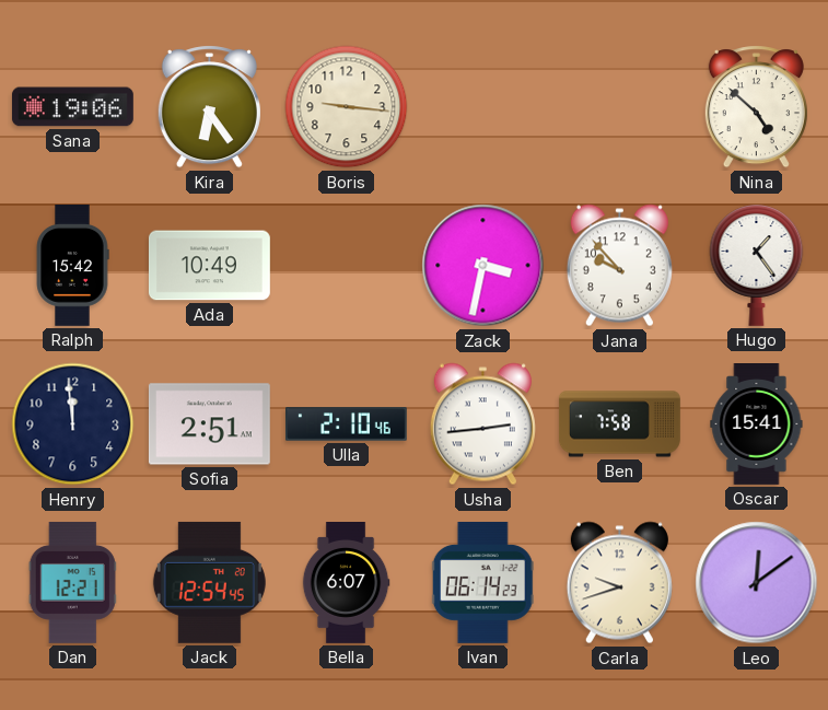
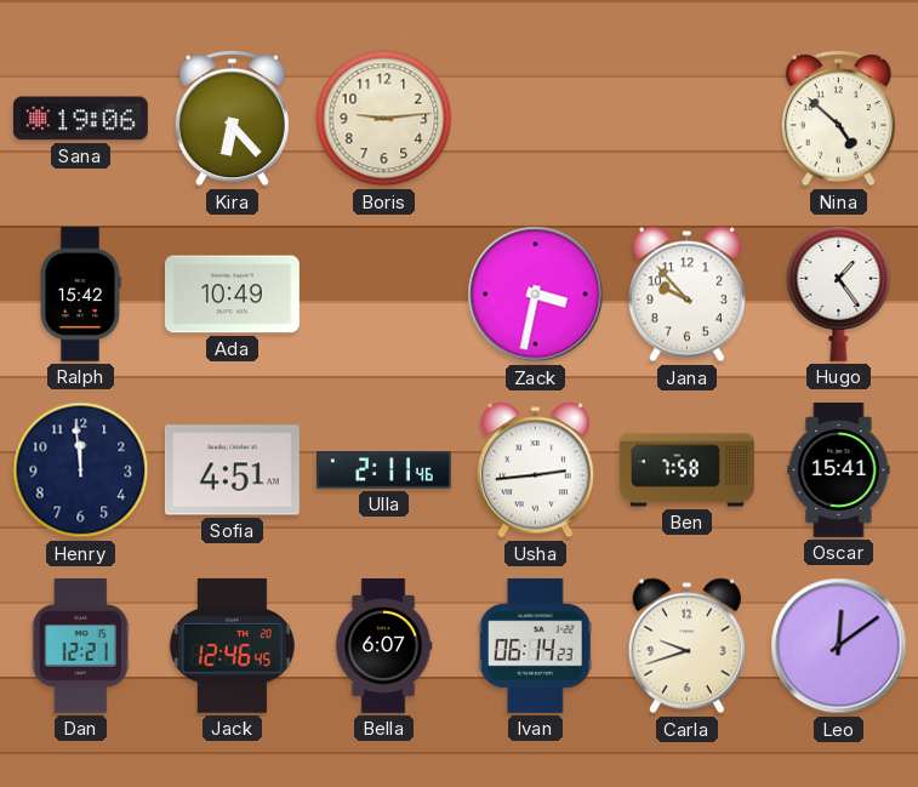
Kira: 6:24 -> 6:23 (232, 119)
Boris: 9:16 -> 9:14 (384, 119)
Sofia: 2:51 -> 4:51 (232, 471)
Ulla: 2:10 -> 2:11 (383, 471)
Jack: 12:54 -> 12:46 (232, 645)
